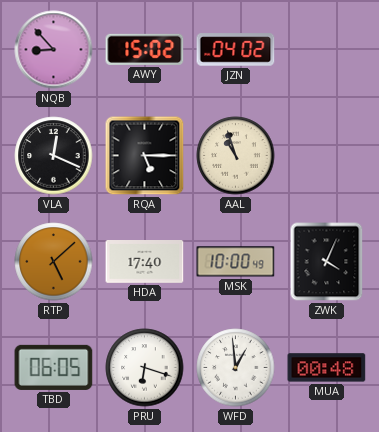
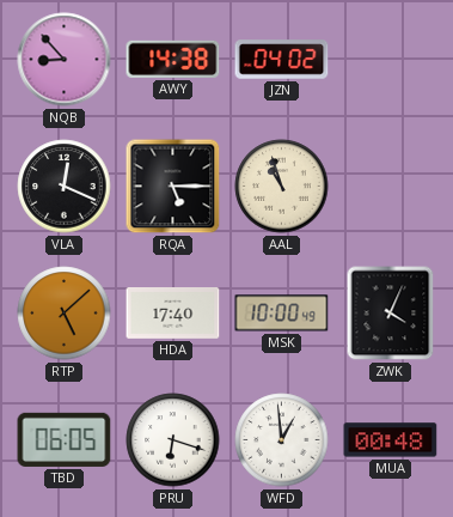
AWY: 15:02 -> 14:38 (173, 59)
